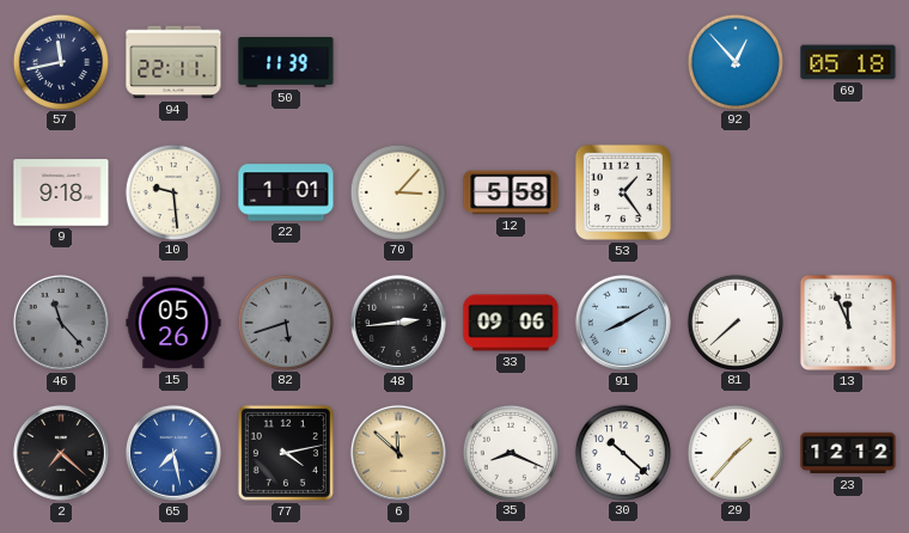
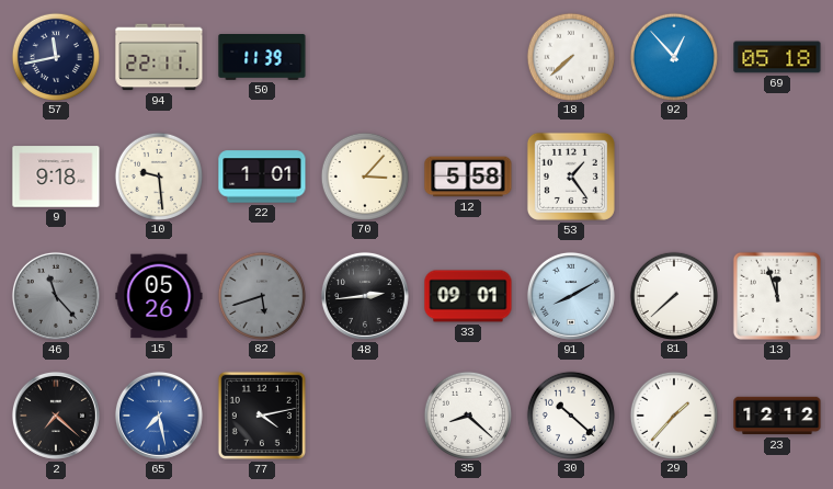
18: none -> 7:38 (570, 56)
33: 09:06 -> 09:01 (468, 296)
13: 11:56 -> 11:57 (777, 296)
6: 11:52 -> none (398, 453)
35: 8:19 -> 8:22 (467, 414)
